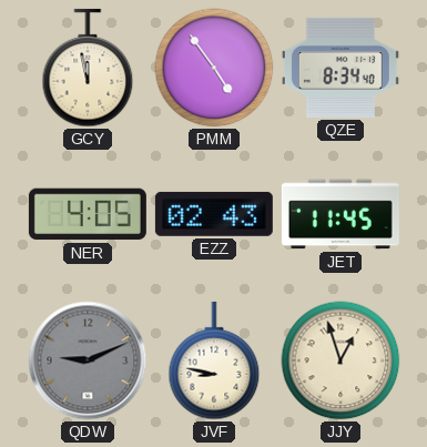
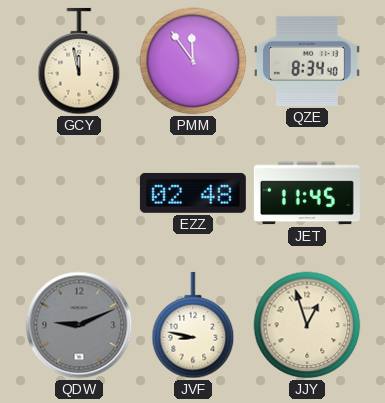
PMM: 4:54 -> 11:54 (193, 61)
NER: 4:05 -> none (88, 214)
EZZ: 02:43 -> 02:48 (193, 193)
